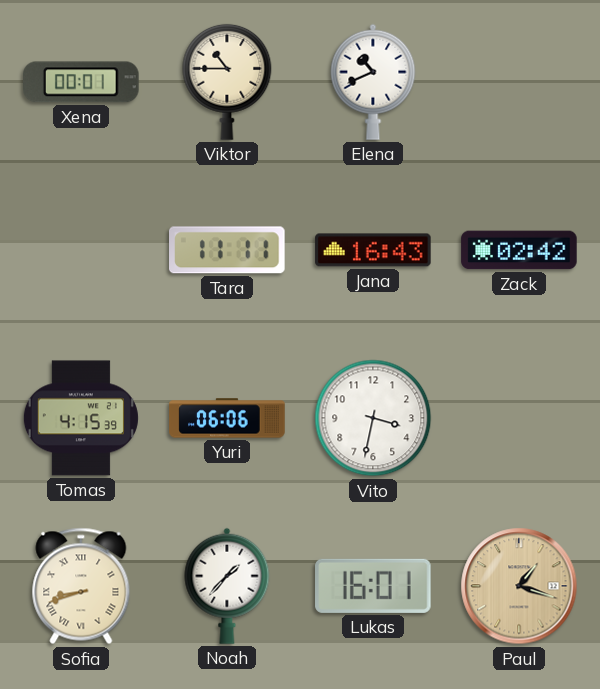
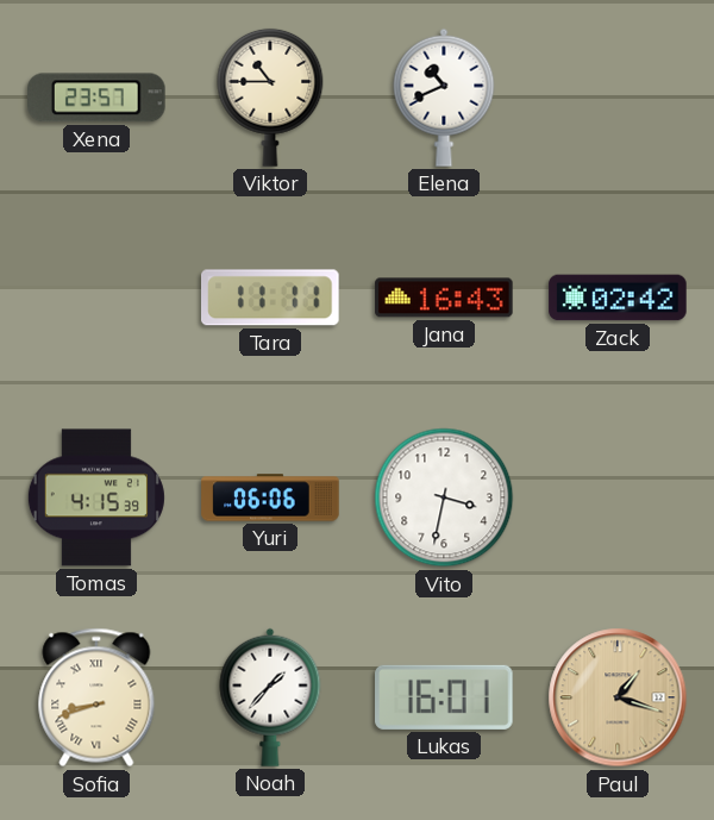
Xena: 00:01 -> 23:57 (98, 98)
